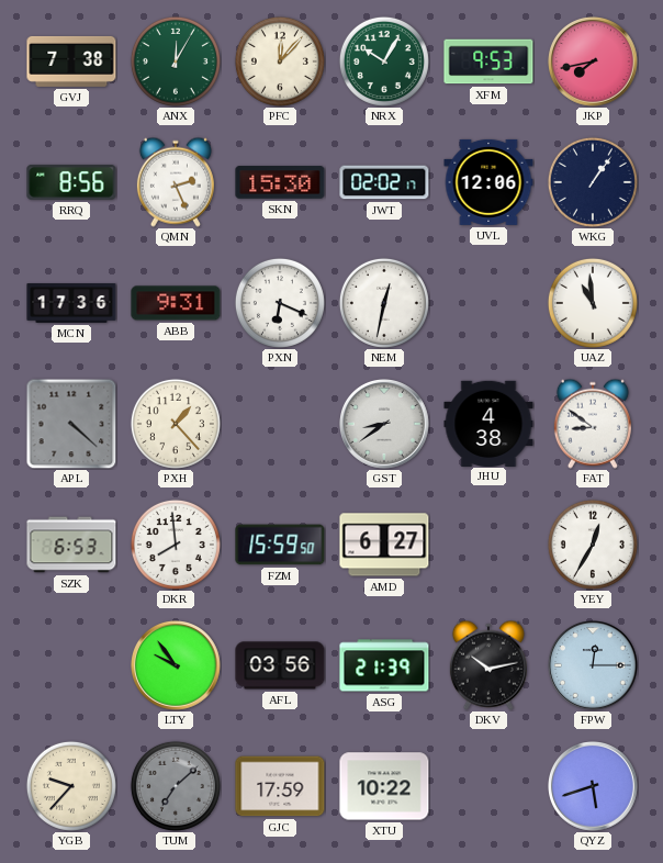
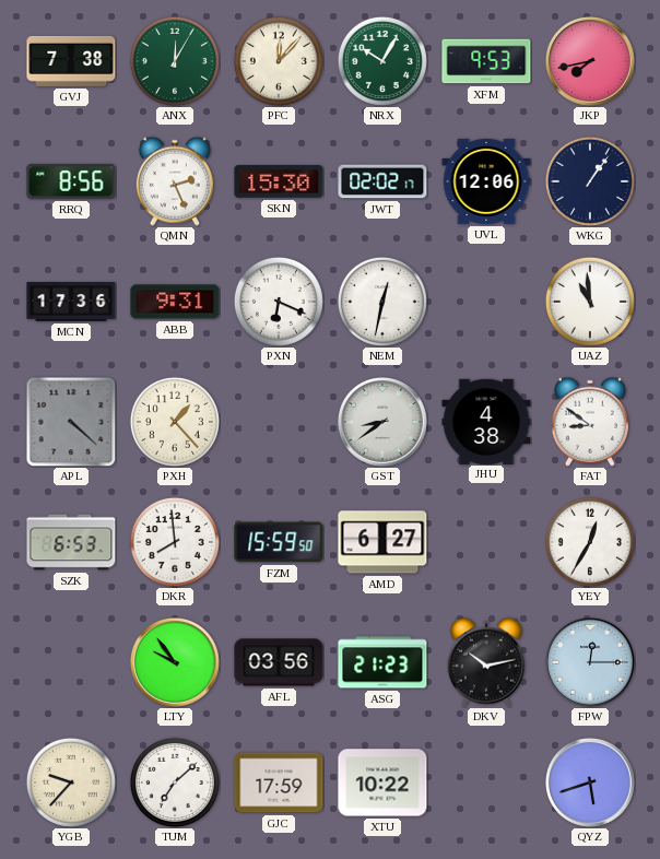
ASG: 21:39 -> 21:23 (382, 662)
TUM dial: grey -> white (175, 782)
